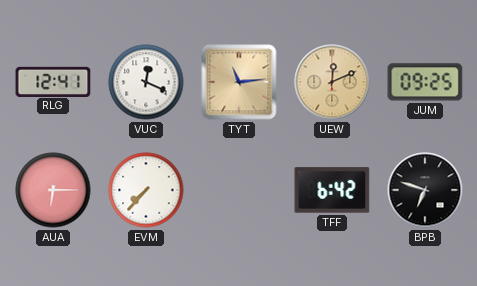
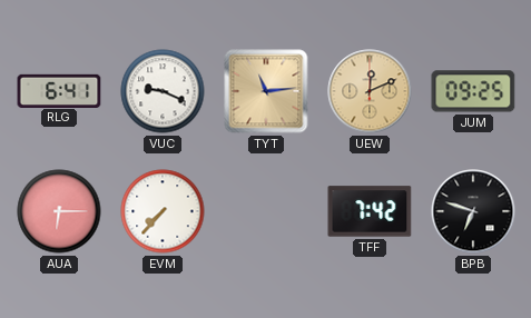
RLG: 12:41 -> 6:41 (59, 90)
VUC: 12:19 -> 9:19 (163, 91)
TFF: 6:42 -> 7:42 (370, 211)
